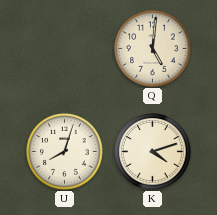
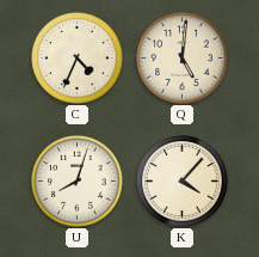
C: none -> 4:34 (78, 59)
K: 4:12 -> 4:07 (183, 182)
